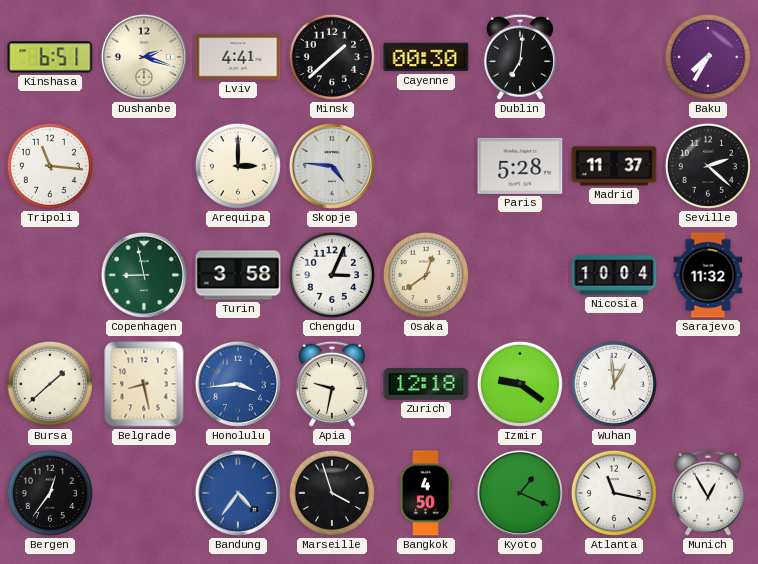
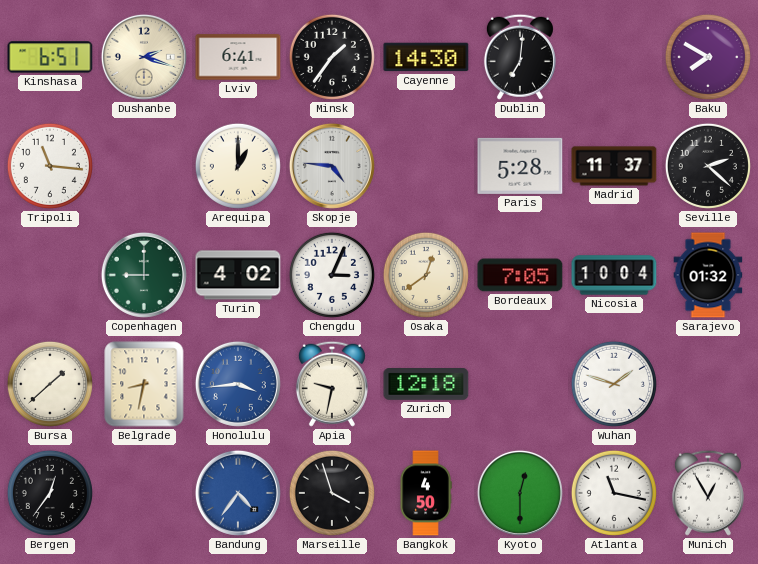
Lviv: 4:41 -> 6:41 (238, 57)
Minsk: 1:38 -> 1:36 (332, 57)
Cayenne: 00:30 -> 14:30 (426, 57)
Baku: 7:35 -> 7:50 (708, 57)
Arequipa: 3:00 -> 1:00 (238, 166)
Copenhagen: 8:58 -> 9:00 (144, 275)
Turin: 3:58 -> 4:02 (238, 275)
Bordeaux: none -> 7:05 (520, 275)
Sarajevo: 11:32 -> 01:32 (708, 275)
Belgrade: 8:28 -> 8:32 (144, 384)
Izmir: 9:21 -> none (520, 384)
Wuhan: 12:59 -> 1:48 (614, 384)
Kyoto: 1:19 -> 12:30 (520, 493)
